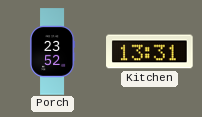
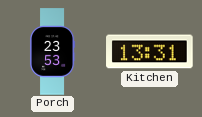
Porch: 23:52 -> 23:53 (52, 52)
